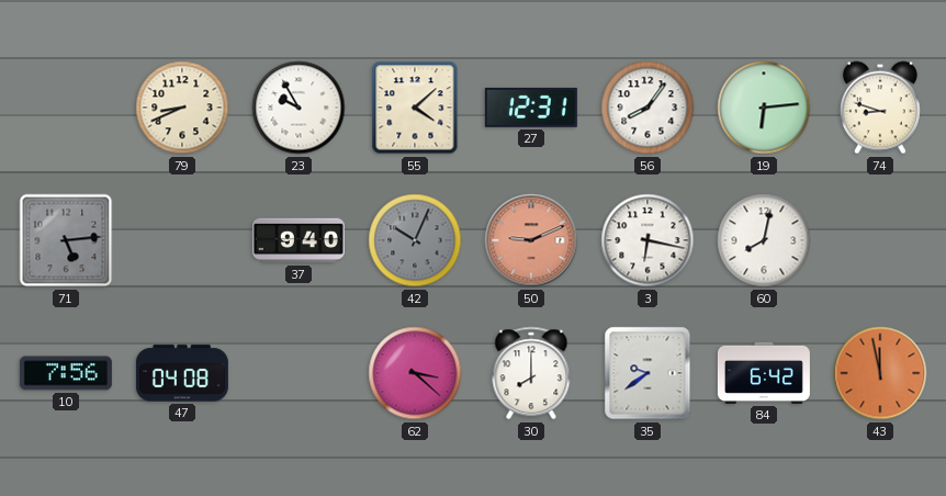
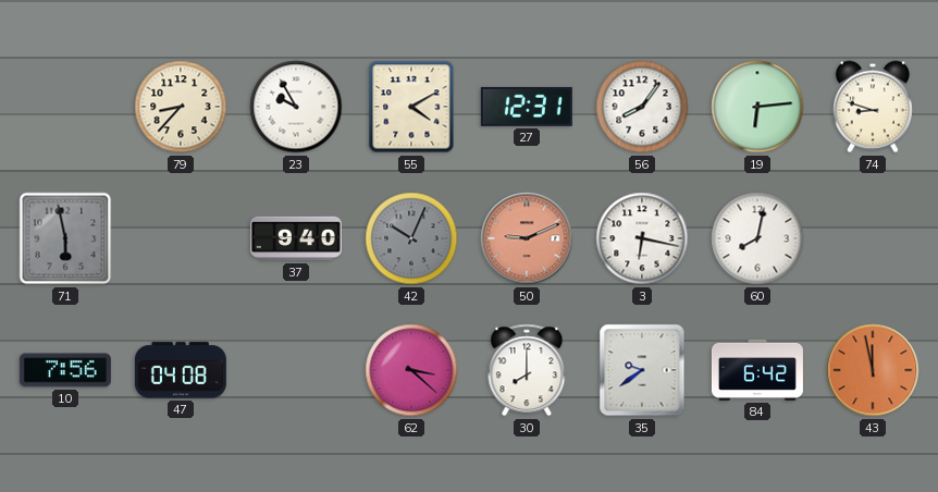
79: 8:41 -> 8:37 (181, 107)
55: 4:08 -> 4:10 (411, 107)
71: 5:14 -> 5:58 (65, 238)
